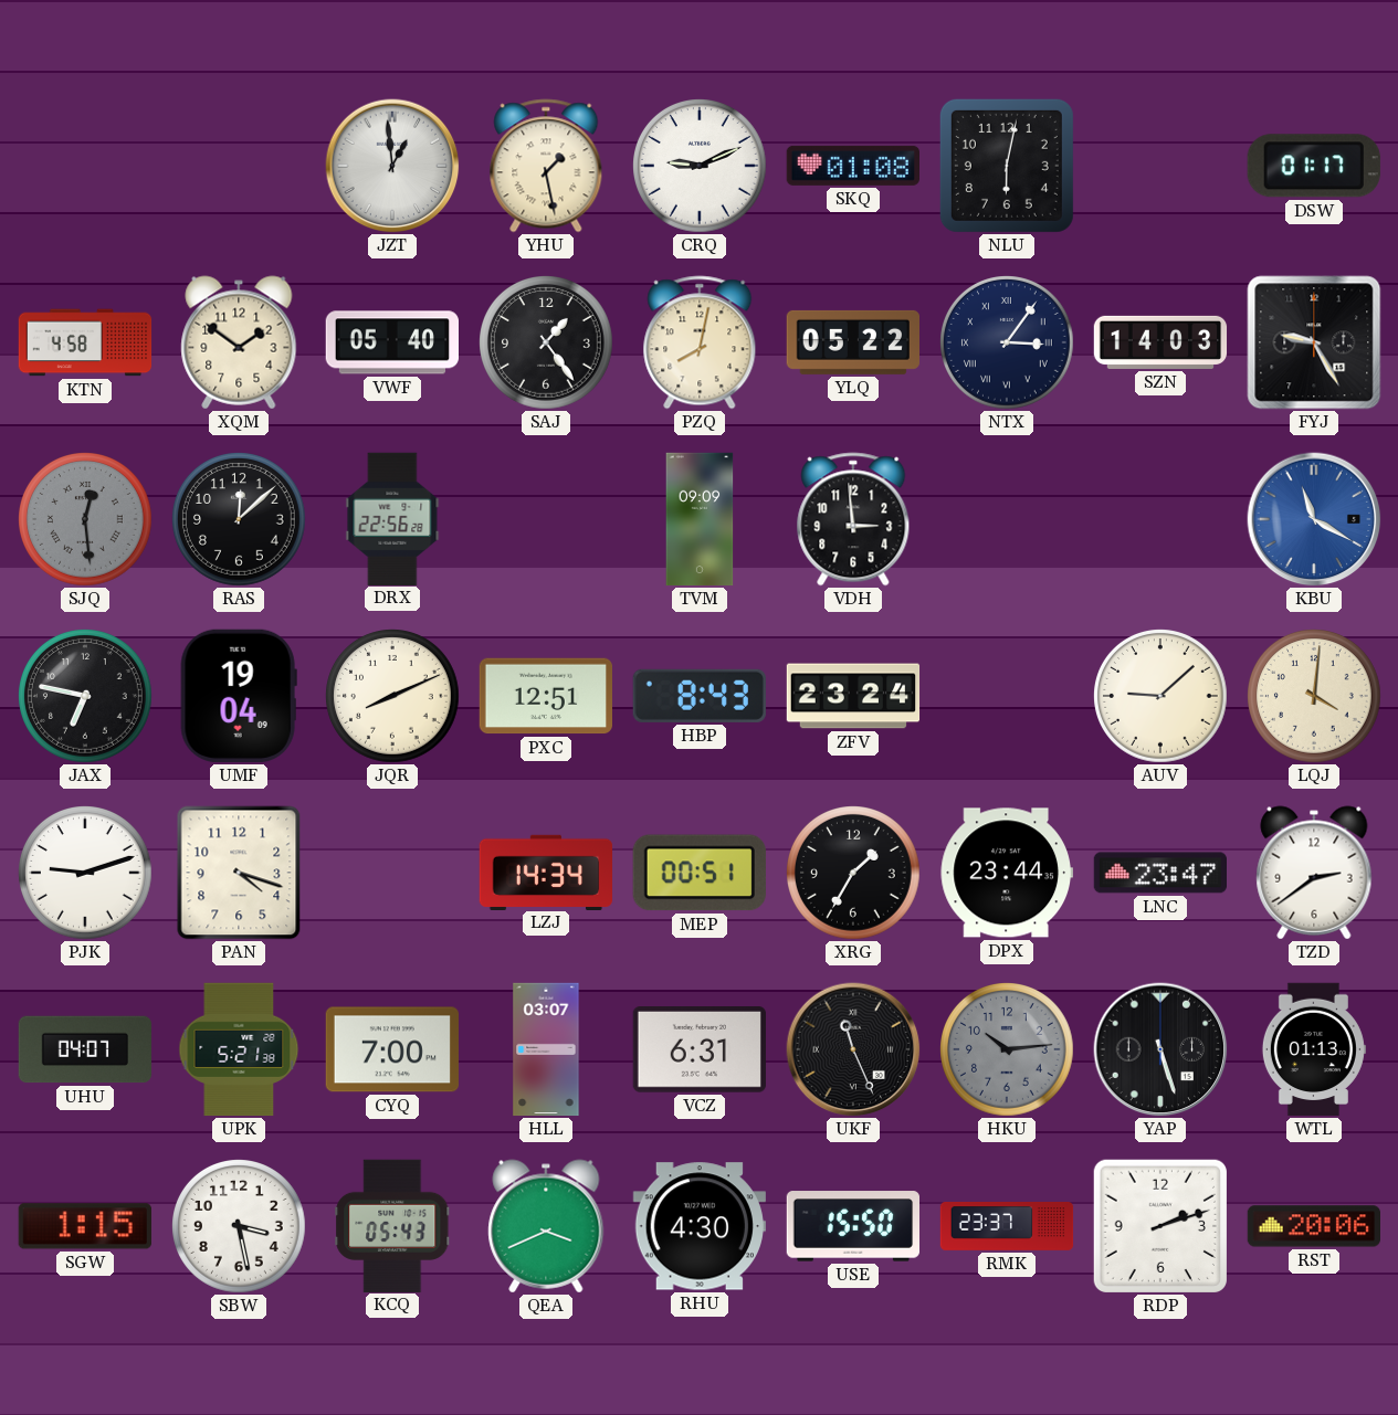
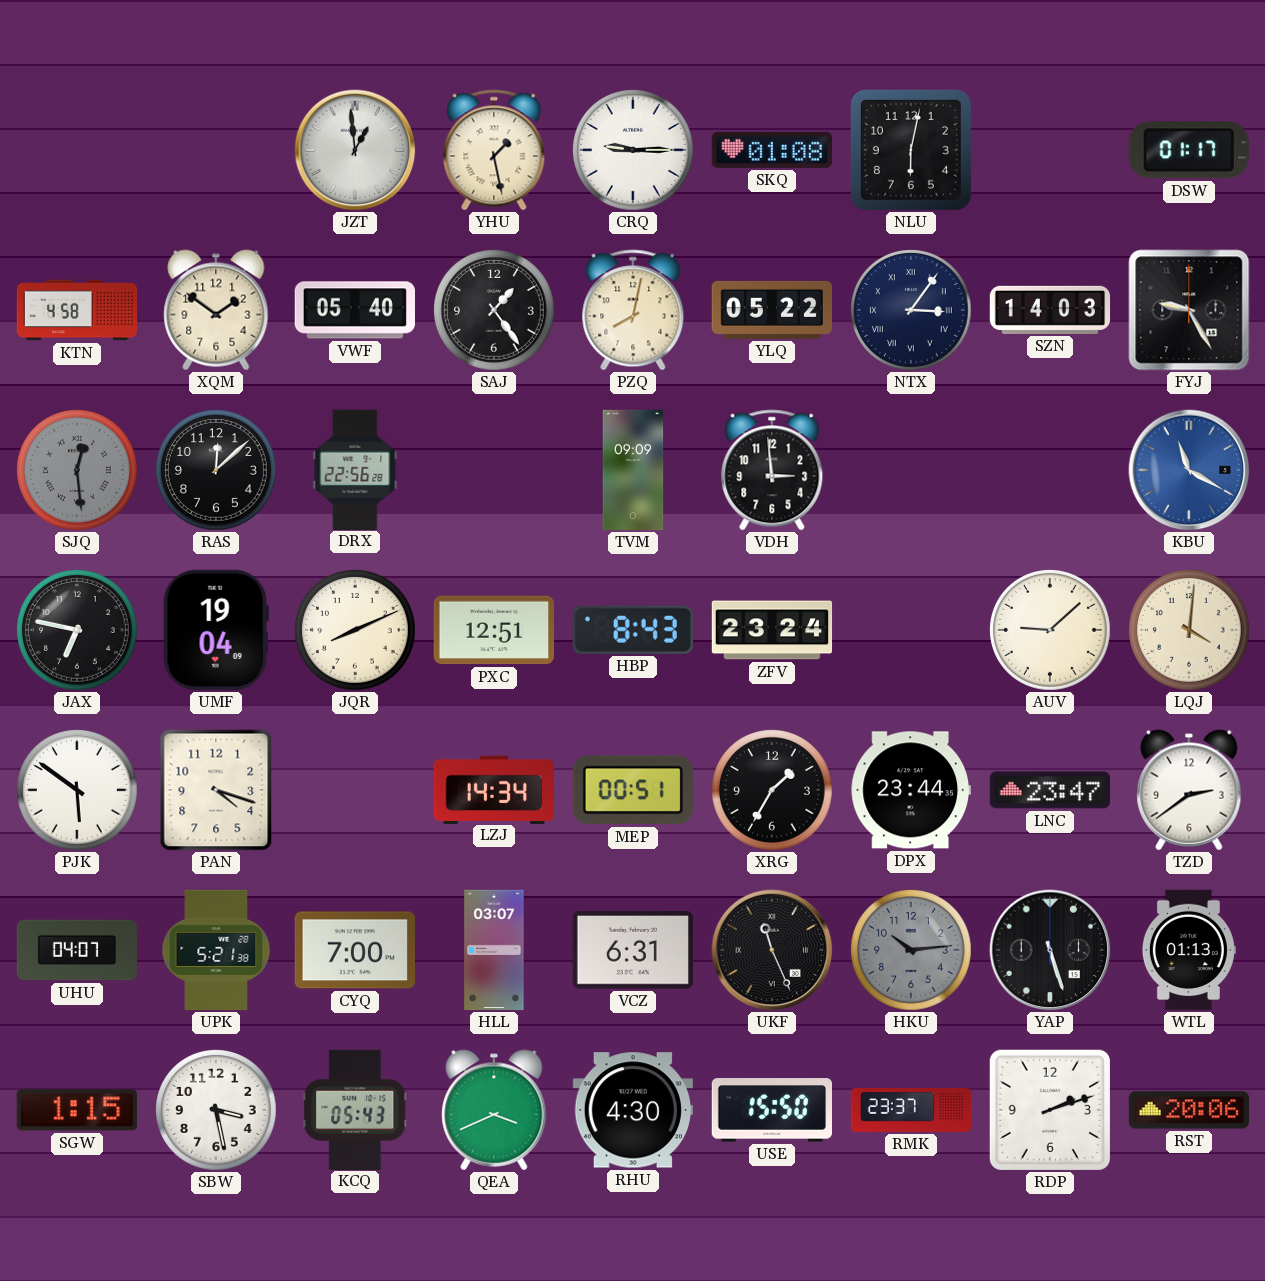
CRQ: 9:11 -> 9:15 (634, 151)
PJK: 9:12 -> 5:51 (78, 791)
